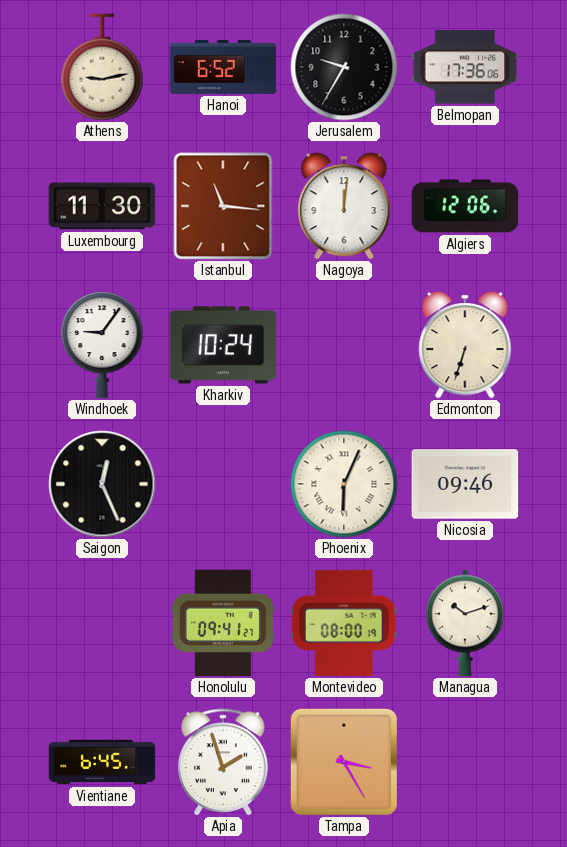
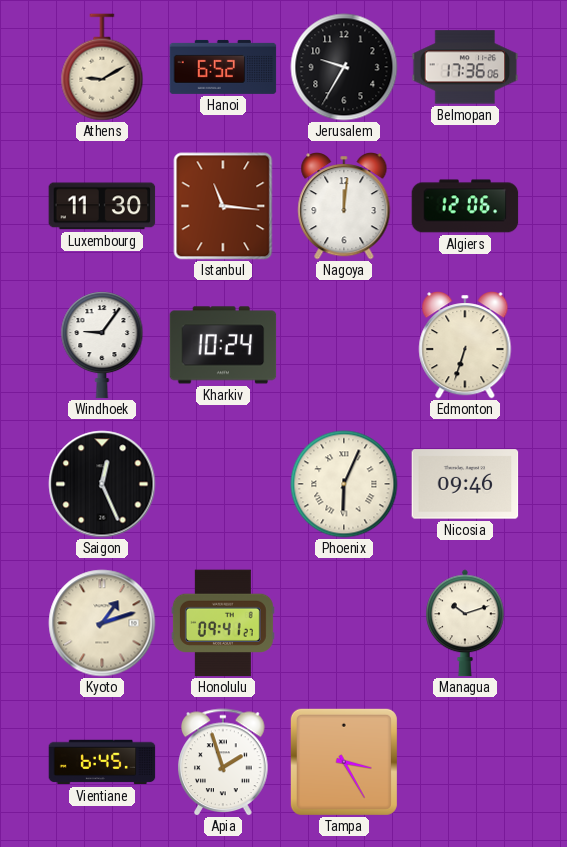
Athens: 9:13 -> 9:10 (102, 67)
Kyoto: none -> 1:12 (102, 623)
Montevideo: 08:00 -> none (344, 623)
